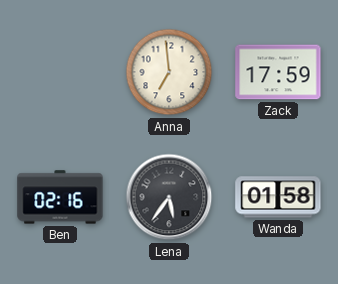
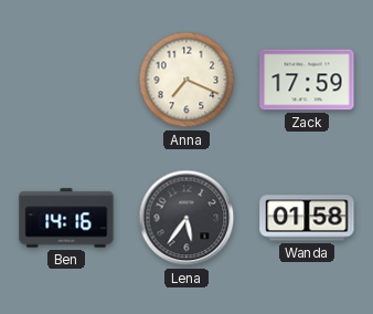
Anna: 6:59 -> 7:19 (186, 80)
Ben: 02:16 -> 14:16 (66, 218)
